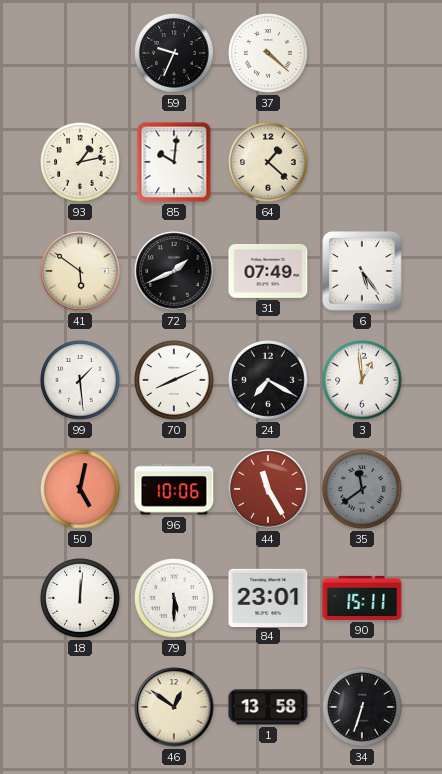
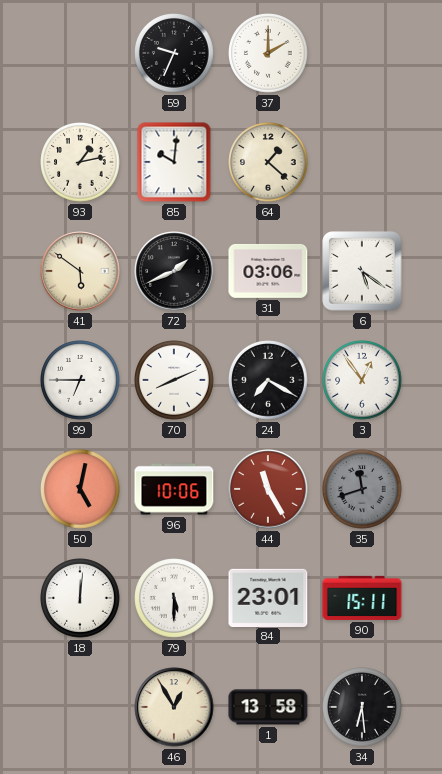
37: 4:22 -> 2:00 (268, 53)
31: 07:49 -> 03:06 (268, 271)
6: 5:24 -> 5:21 (362, 271)
99: 1:29 -> 6:45 (80, 380)
3: 12:59 -> 12:54 (362, 380)
35: 11:39 -> 11:42 (362, 489)
46: 12:51 -> 12:55 (174, 707)
34: 6:33 -> 6:29 (362, 707)
